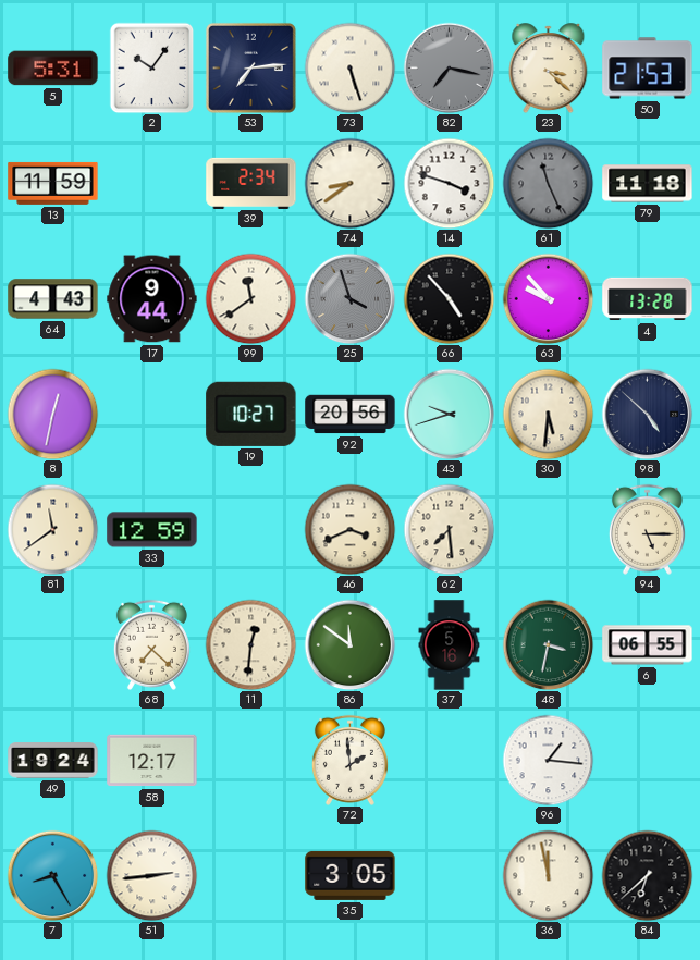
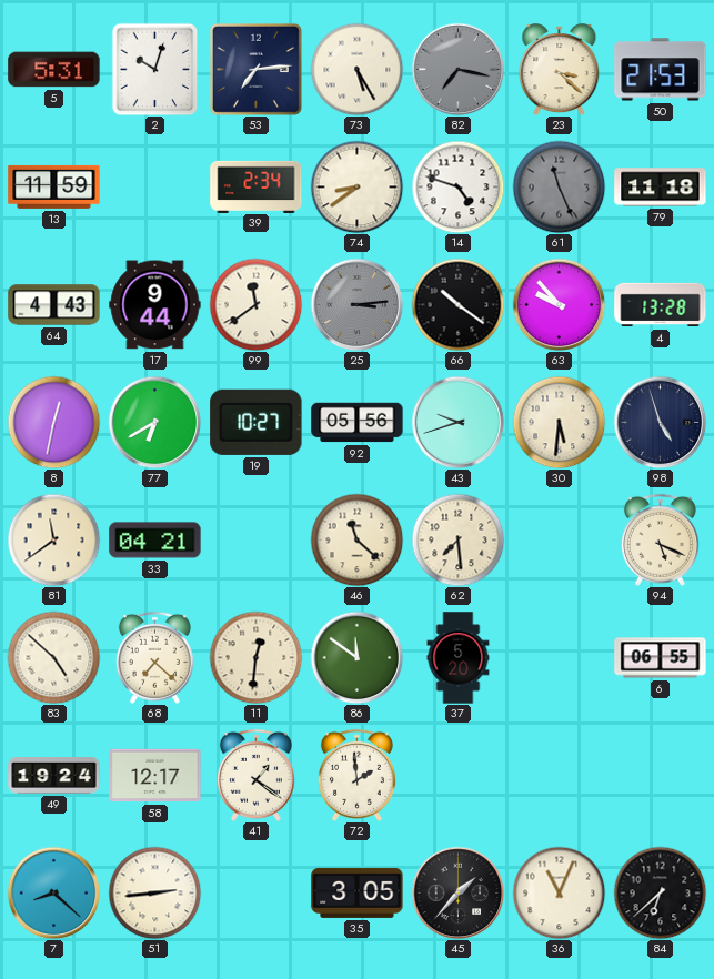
2: 10:06 -> 10:03 (155, 69)
73: 5:27 -> 5:25 (356, 69)
14: 3:48 -> 4:48 (457, 186)
25: 3:57 -> 3:14 (356, 304)
66: 4:53 -> 10:21 (457, 304)
77: none -> 6:40 (154, 422)
92: 20:56 -> 05:56 (358, 423)
98: 4:52 -> 4:57 (660, 422)
33: 12:59 -> 04:21 (155, 541)
46: 3:41 -> 11:22 (356, 539)
94: 5:15 -> 5:19 (660, 539)
83: none -> 4:52 (53, 657)
37: 5:16 -> 5:20 (459, 658)
48: 3:32 -> none (548, 644)
41: none -> 1:21 (255, 775)
96: 1:16 -> none (548, 760)
7: 8:25 -> 8:22 (53, 892)
45: none -> 1:37 (457, 892)
36: 11:58 -> 11:04 (559, 892)
